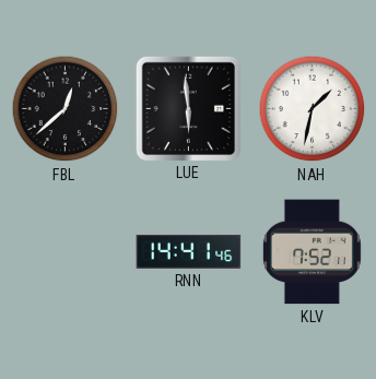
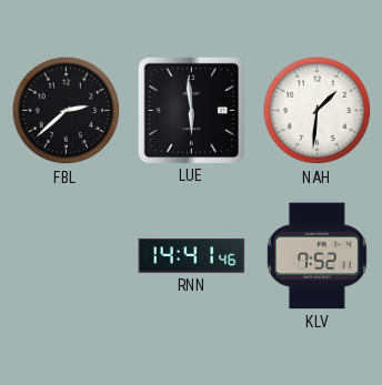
FBL: 12:38 -> 2:38 (67, 111)
NAH: 1:32 -> 1:31 (318, 111)
